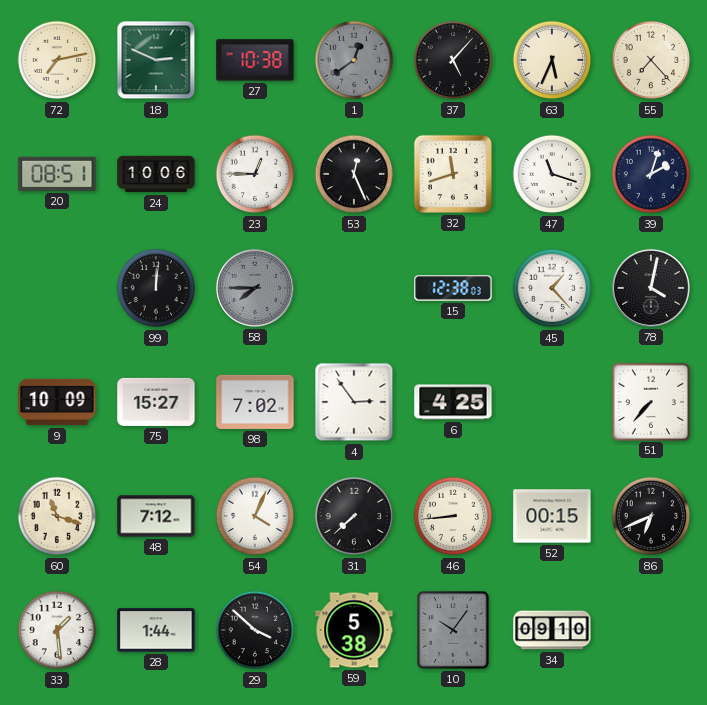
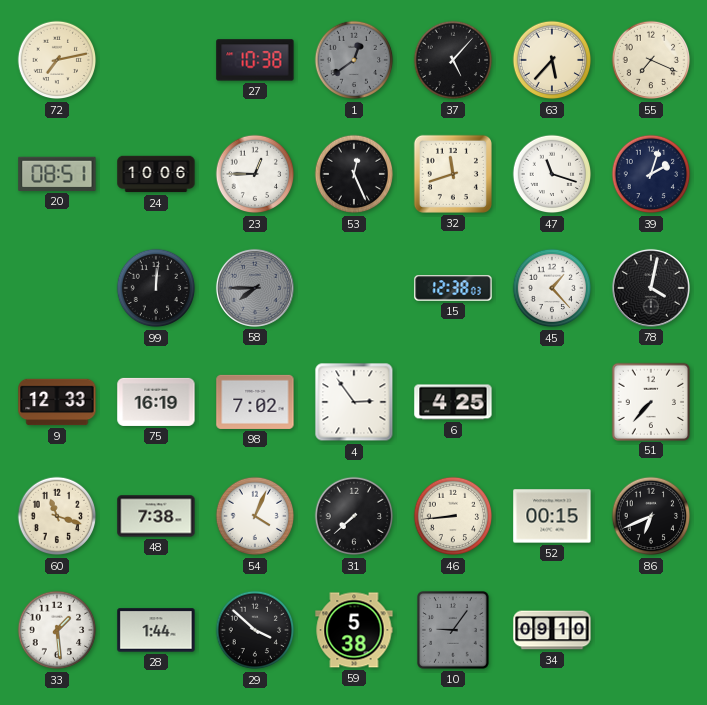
18: 2:49 -> none (156, 60)
63: 5:34 -> 5:37 (552, 60)
55: 7:23 -> 7:19 (651, 60)
9: 10:09 -> 12:33 (57, 402)
75: 15:27 -> 16:19 (156, 402)
48: 7:12 -> 7:38 (156, 516)
10: 10:06 -> 9:06 (454, 631)
